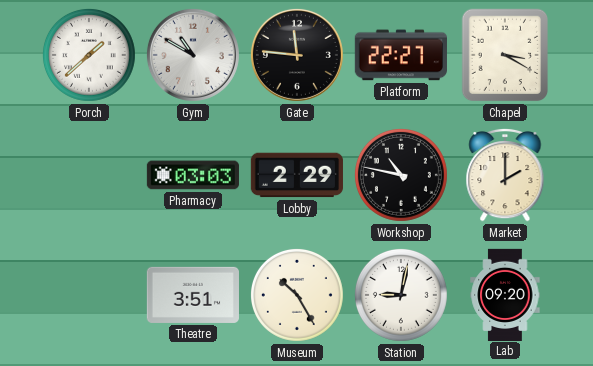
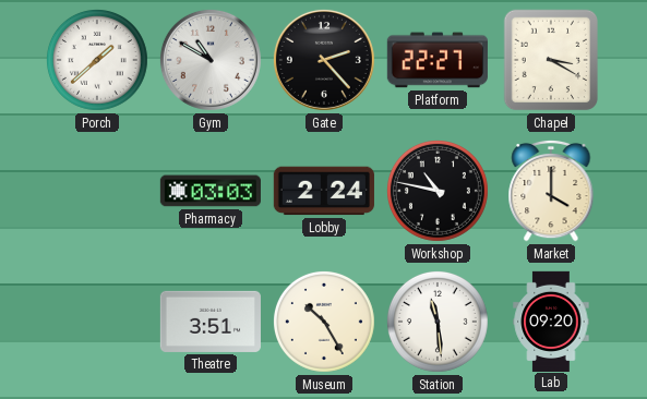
Gate: 11:46 -> 2:23 (324, 60)
Lobby: 2:29 -> 2:24 (324, 191)
Market: 2:00 -> 4:00 (551, 191)
Station: 9:02 -> 11:29 (438, 322)
